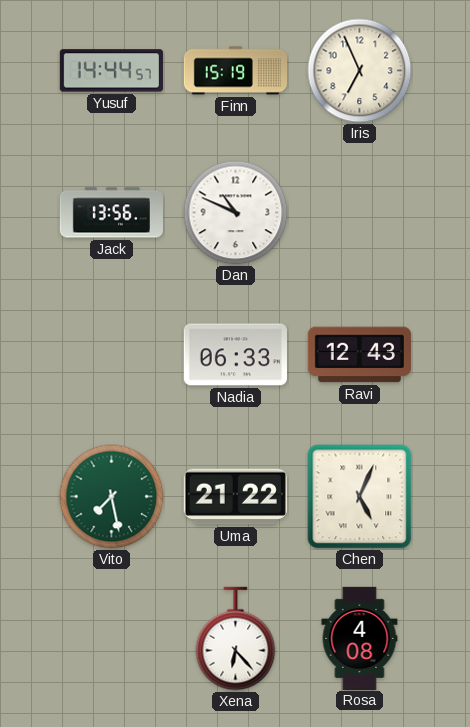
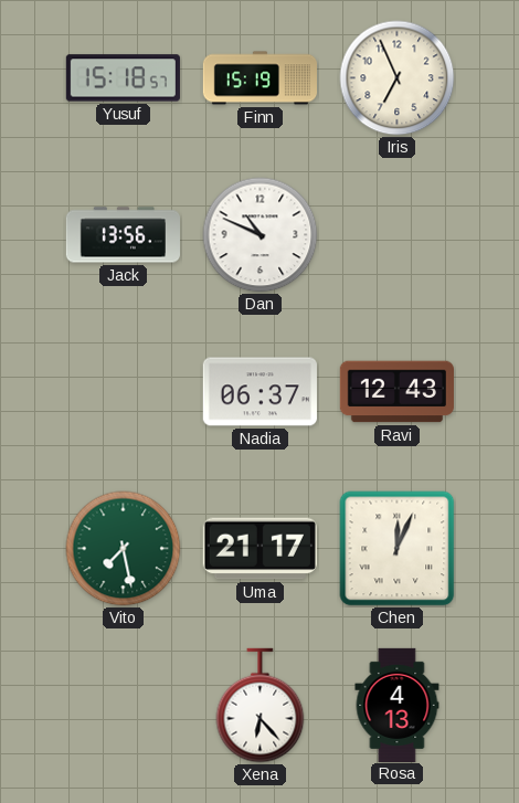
Yusuf: 14:44 -> 15:18 (123, 78)
Nadia: 06:33 -> 06:37 (259, 392)
Uma: 21:22 -> 21:17 (259, 549)
Chen: 5:04 -> 12:04 (398, 549)
Rosa: 4:08 -> 4:13 (398, 705)
